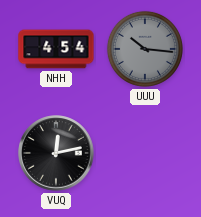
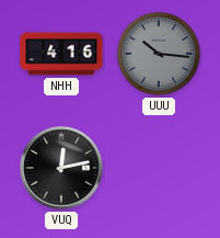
NHH: 4:54 -> 4:16 (61, 54)
